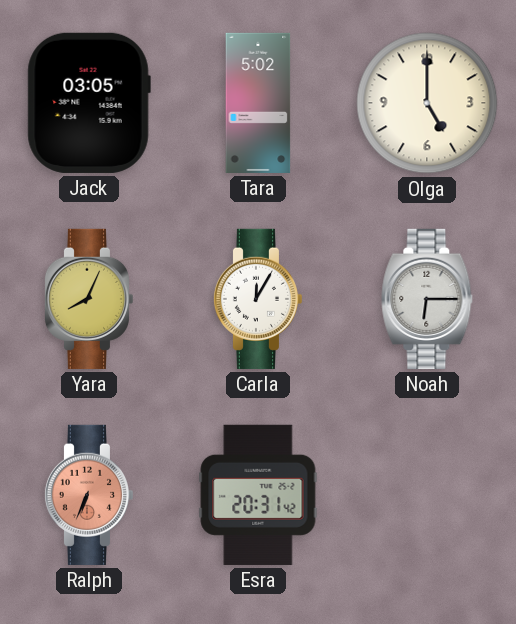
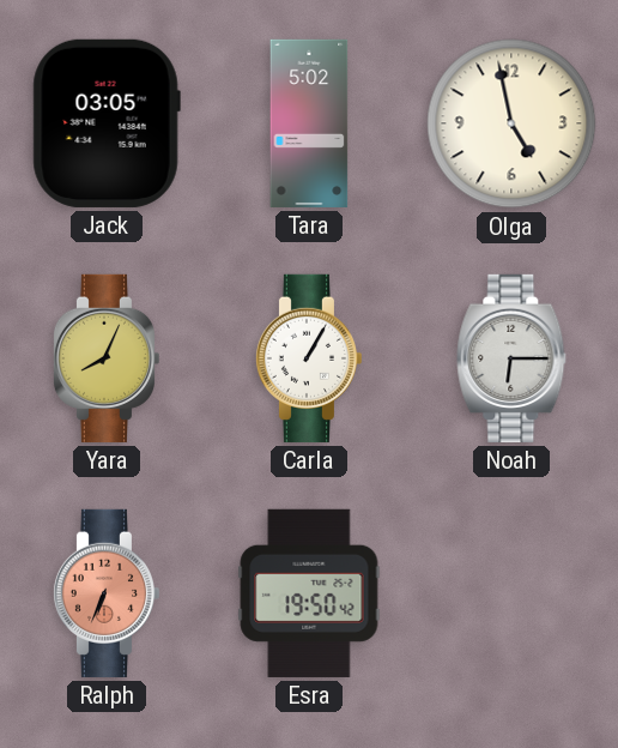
Olga: 5:00 -> 4:58 (511, 123)
Carla: 12:05 -> 1:05 (308, 358)
Esra: 20:31 -> 19:50 (309, 593)
